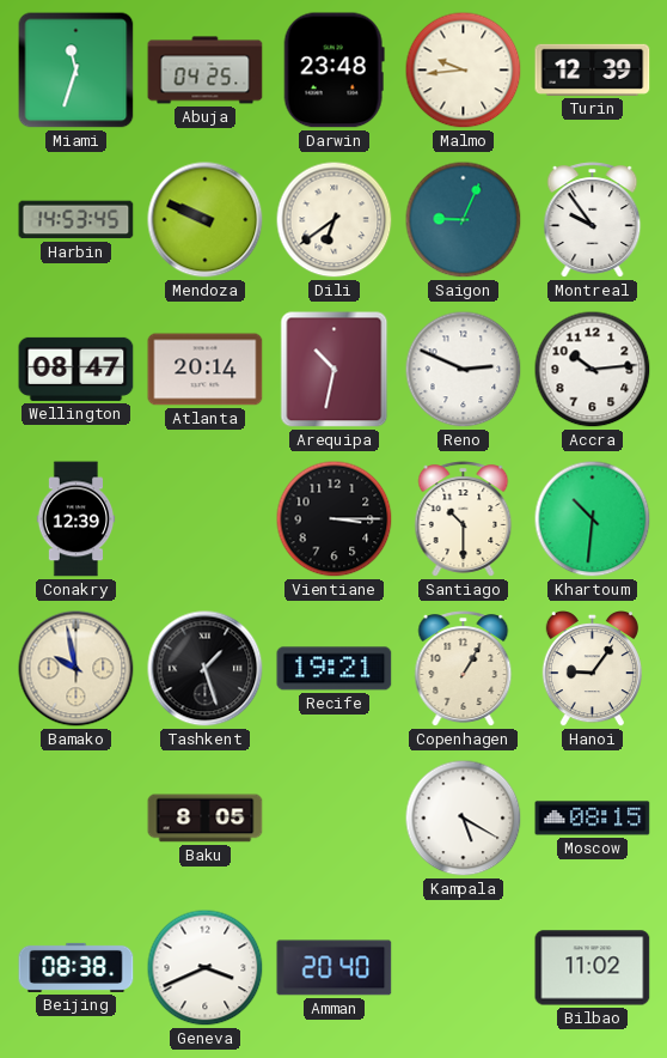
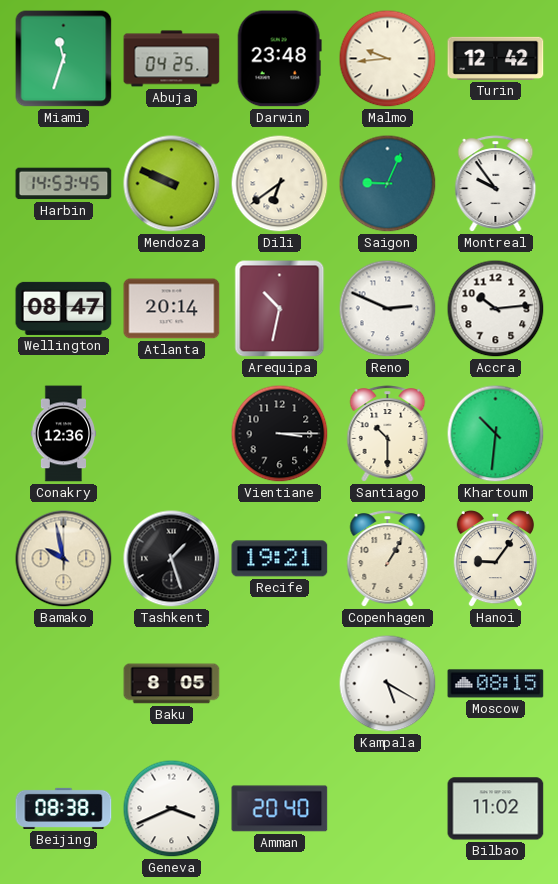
Turin: 12:39 -> 12:42 (496, 58)
Conakry: 12:39 -> 12:36 (64, 434)
